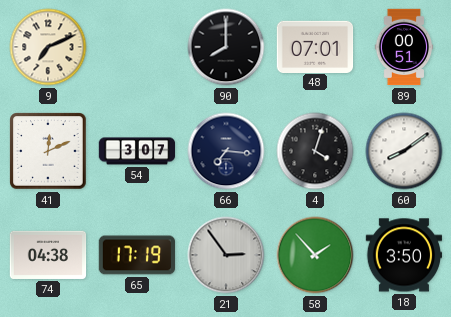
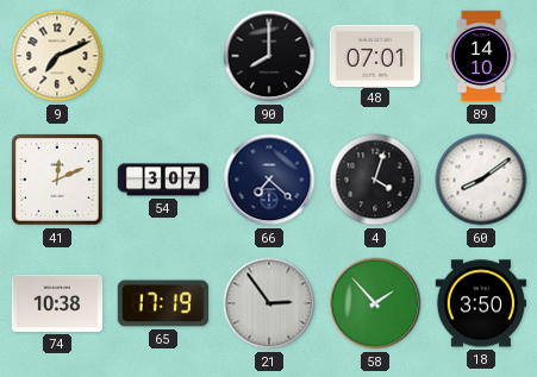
89: 00:51 -> 14:10 (481, 56)
66: 7:16 -> 7:22 (269, 180)
74: 04:38 -> 10:38 (57, 303)
